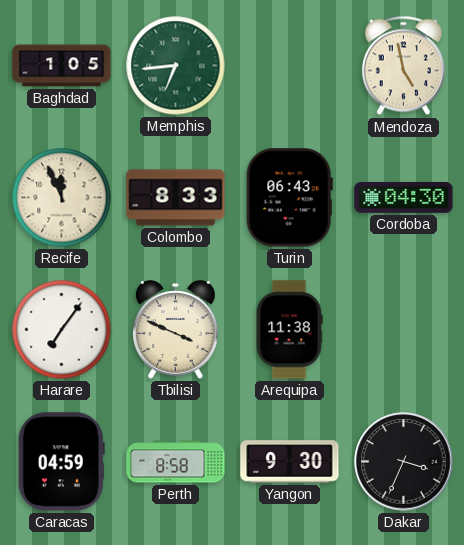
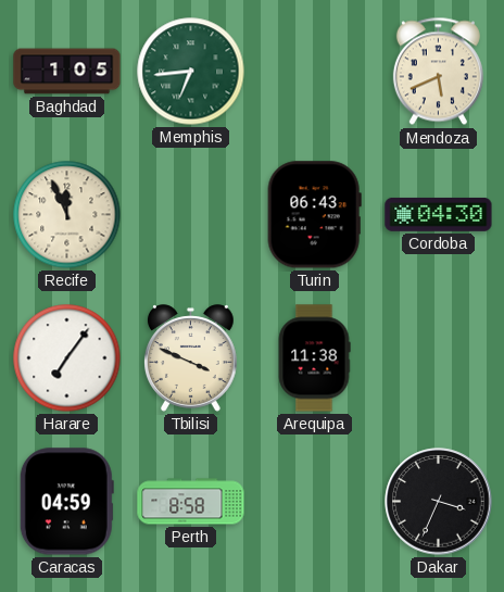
Mendoza: 4:58 -> 5:41 (438, 72)
Colombo: 8:33 -> none (176, 198)
Yangon: 9:30 -> none (290, 462)
